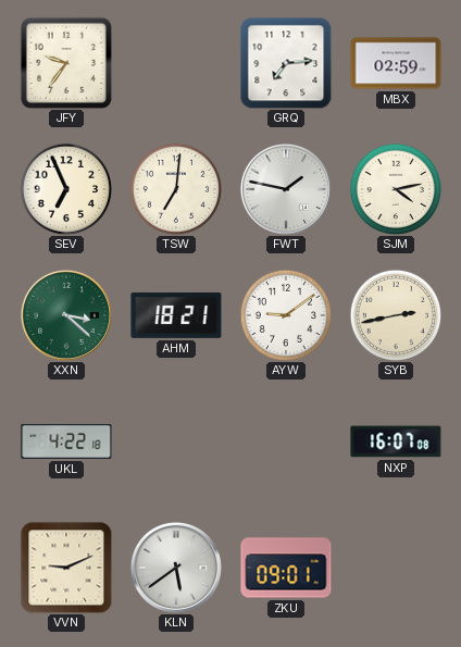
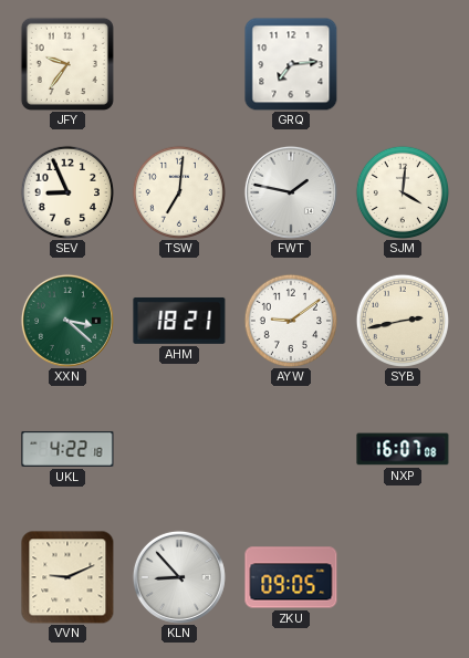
MBX: 02:59 -> none (396, 63)
SEV: 6:56 -> 8:56 (66, 191)
SJM: 4:13 -> 4:01 (402, 191)
KLN: 5:39 -> 8:53 (179, 577)
ZKU: 09:01 -> 09:05 (291, 577)
